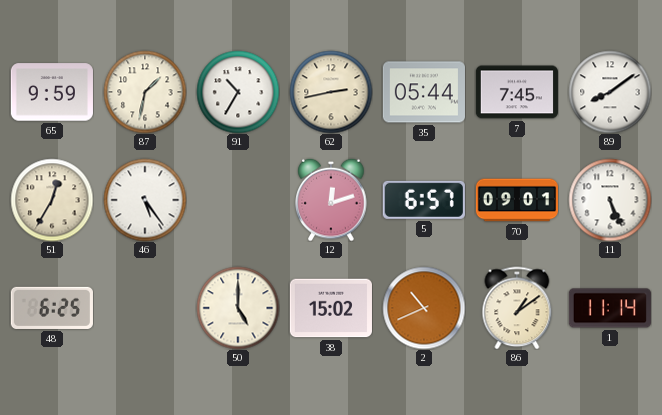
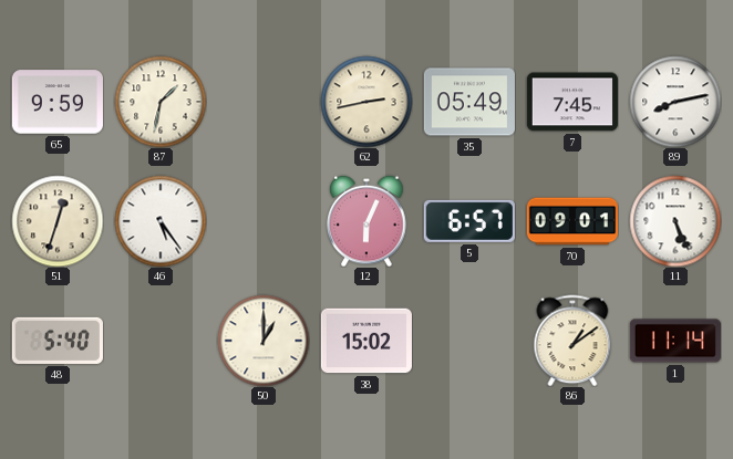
91: 10:35 -> none (238, 92)
35: 05:44 -> 05:49 (469, 102)
89: 8:09 -> 8:13 (675, 102)
51: 12:35 -> 12:33 (58, 221)
12: 12:12 -> 6:04 (366, 221)
48: 6:25 -> 5:40 (58, 341)
50: 5:00 -> 1:00 (264, 341)
2: 10:41 -> none (424, 308)
